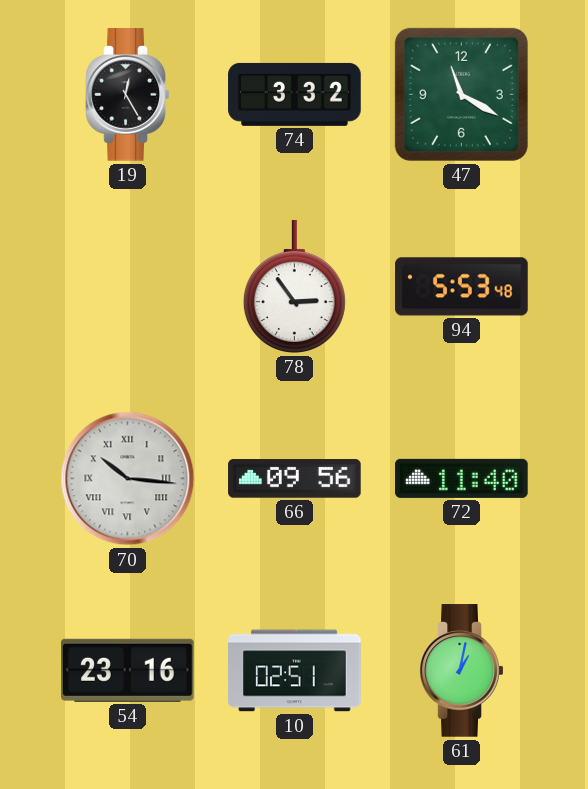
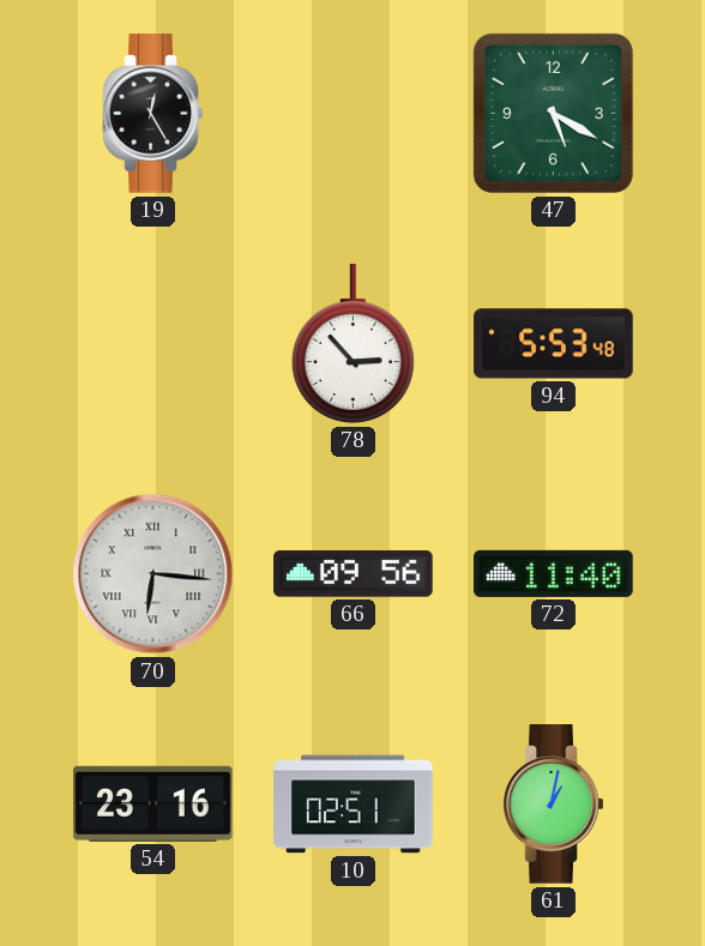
74: 3:32 -> none (295, 94)
47: 11:20 -> 5:20 (553, 113)
78: 2:54 -> 2:53 (352, 344)
70: 10:16 -> 6:16 (153, 574)
